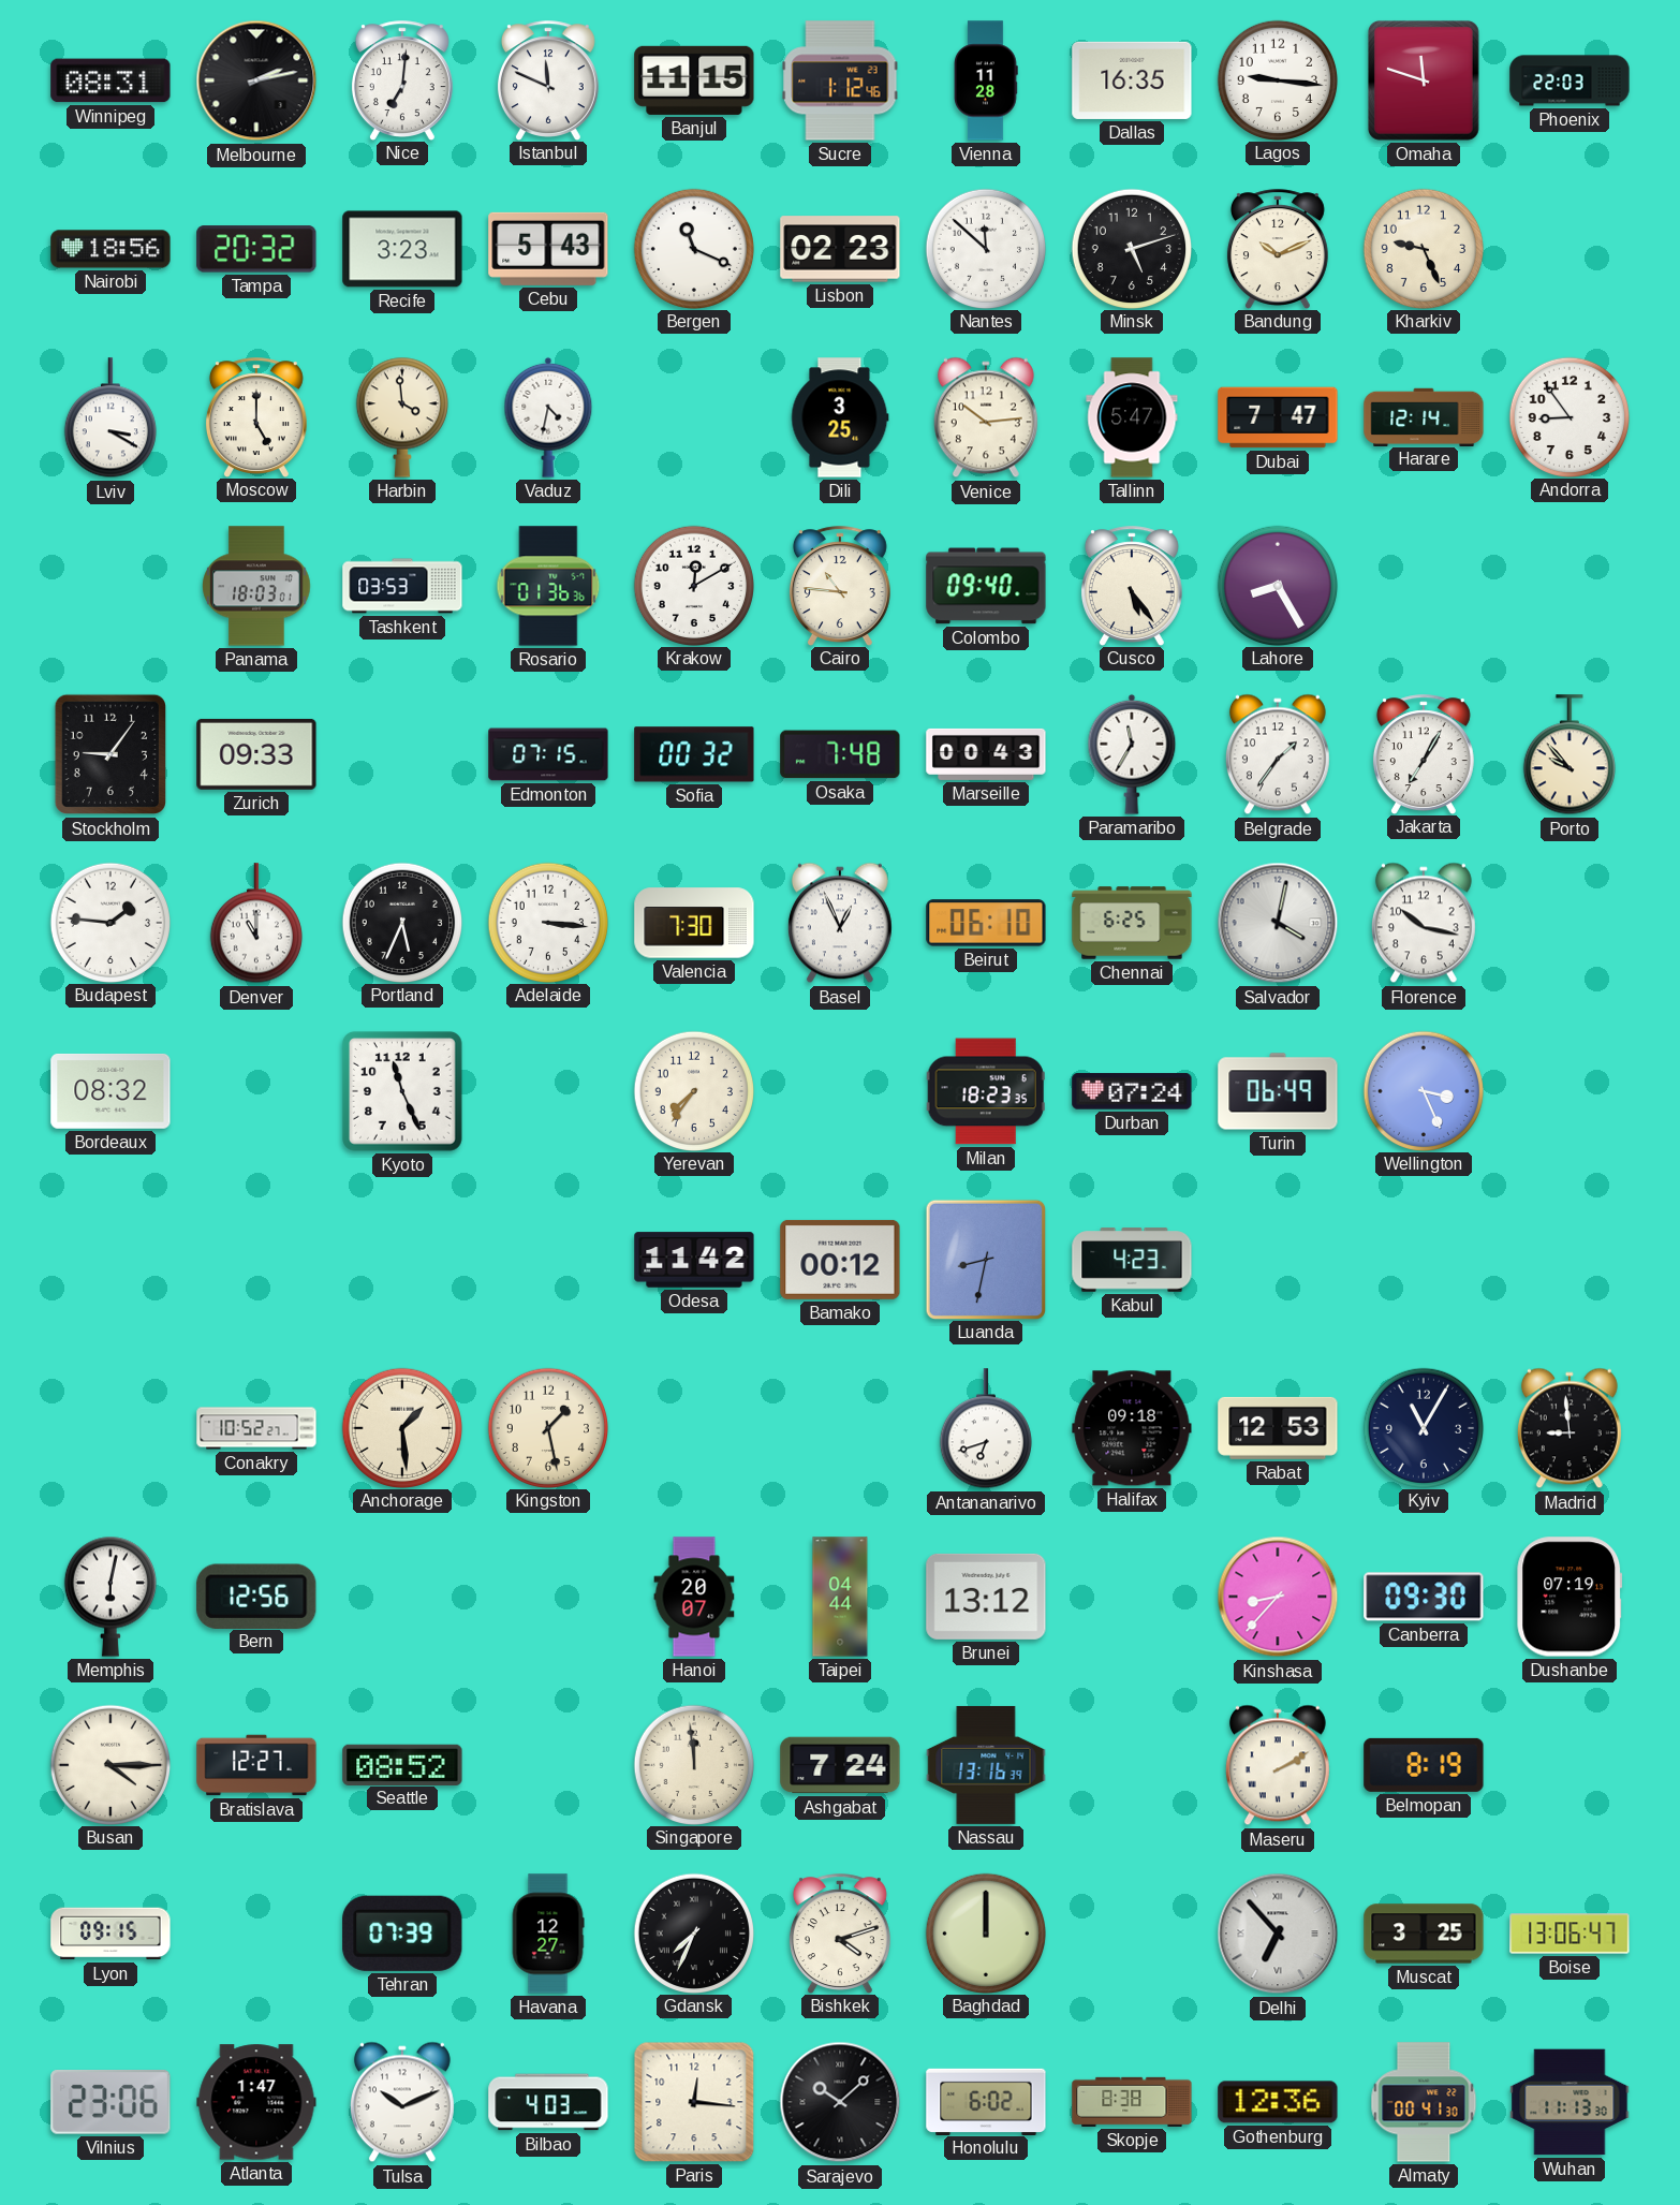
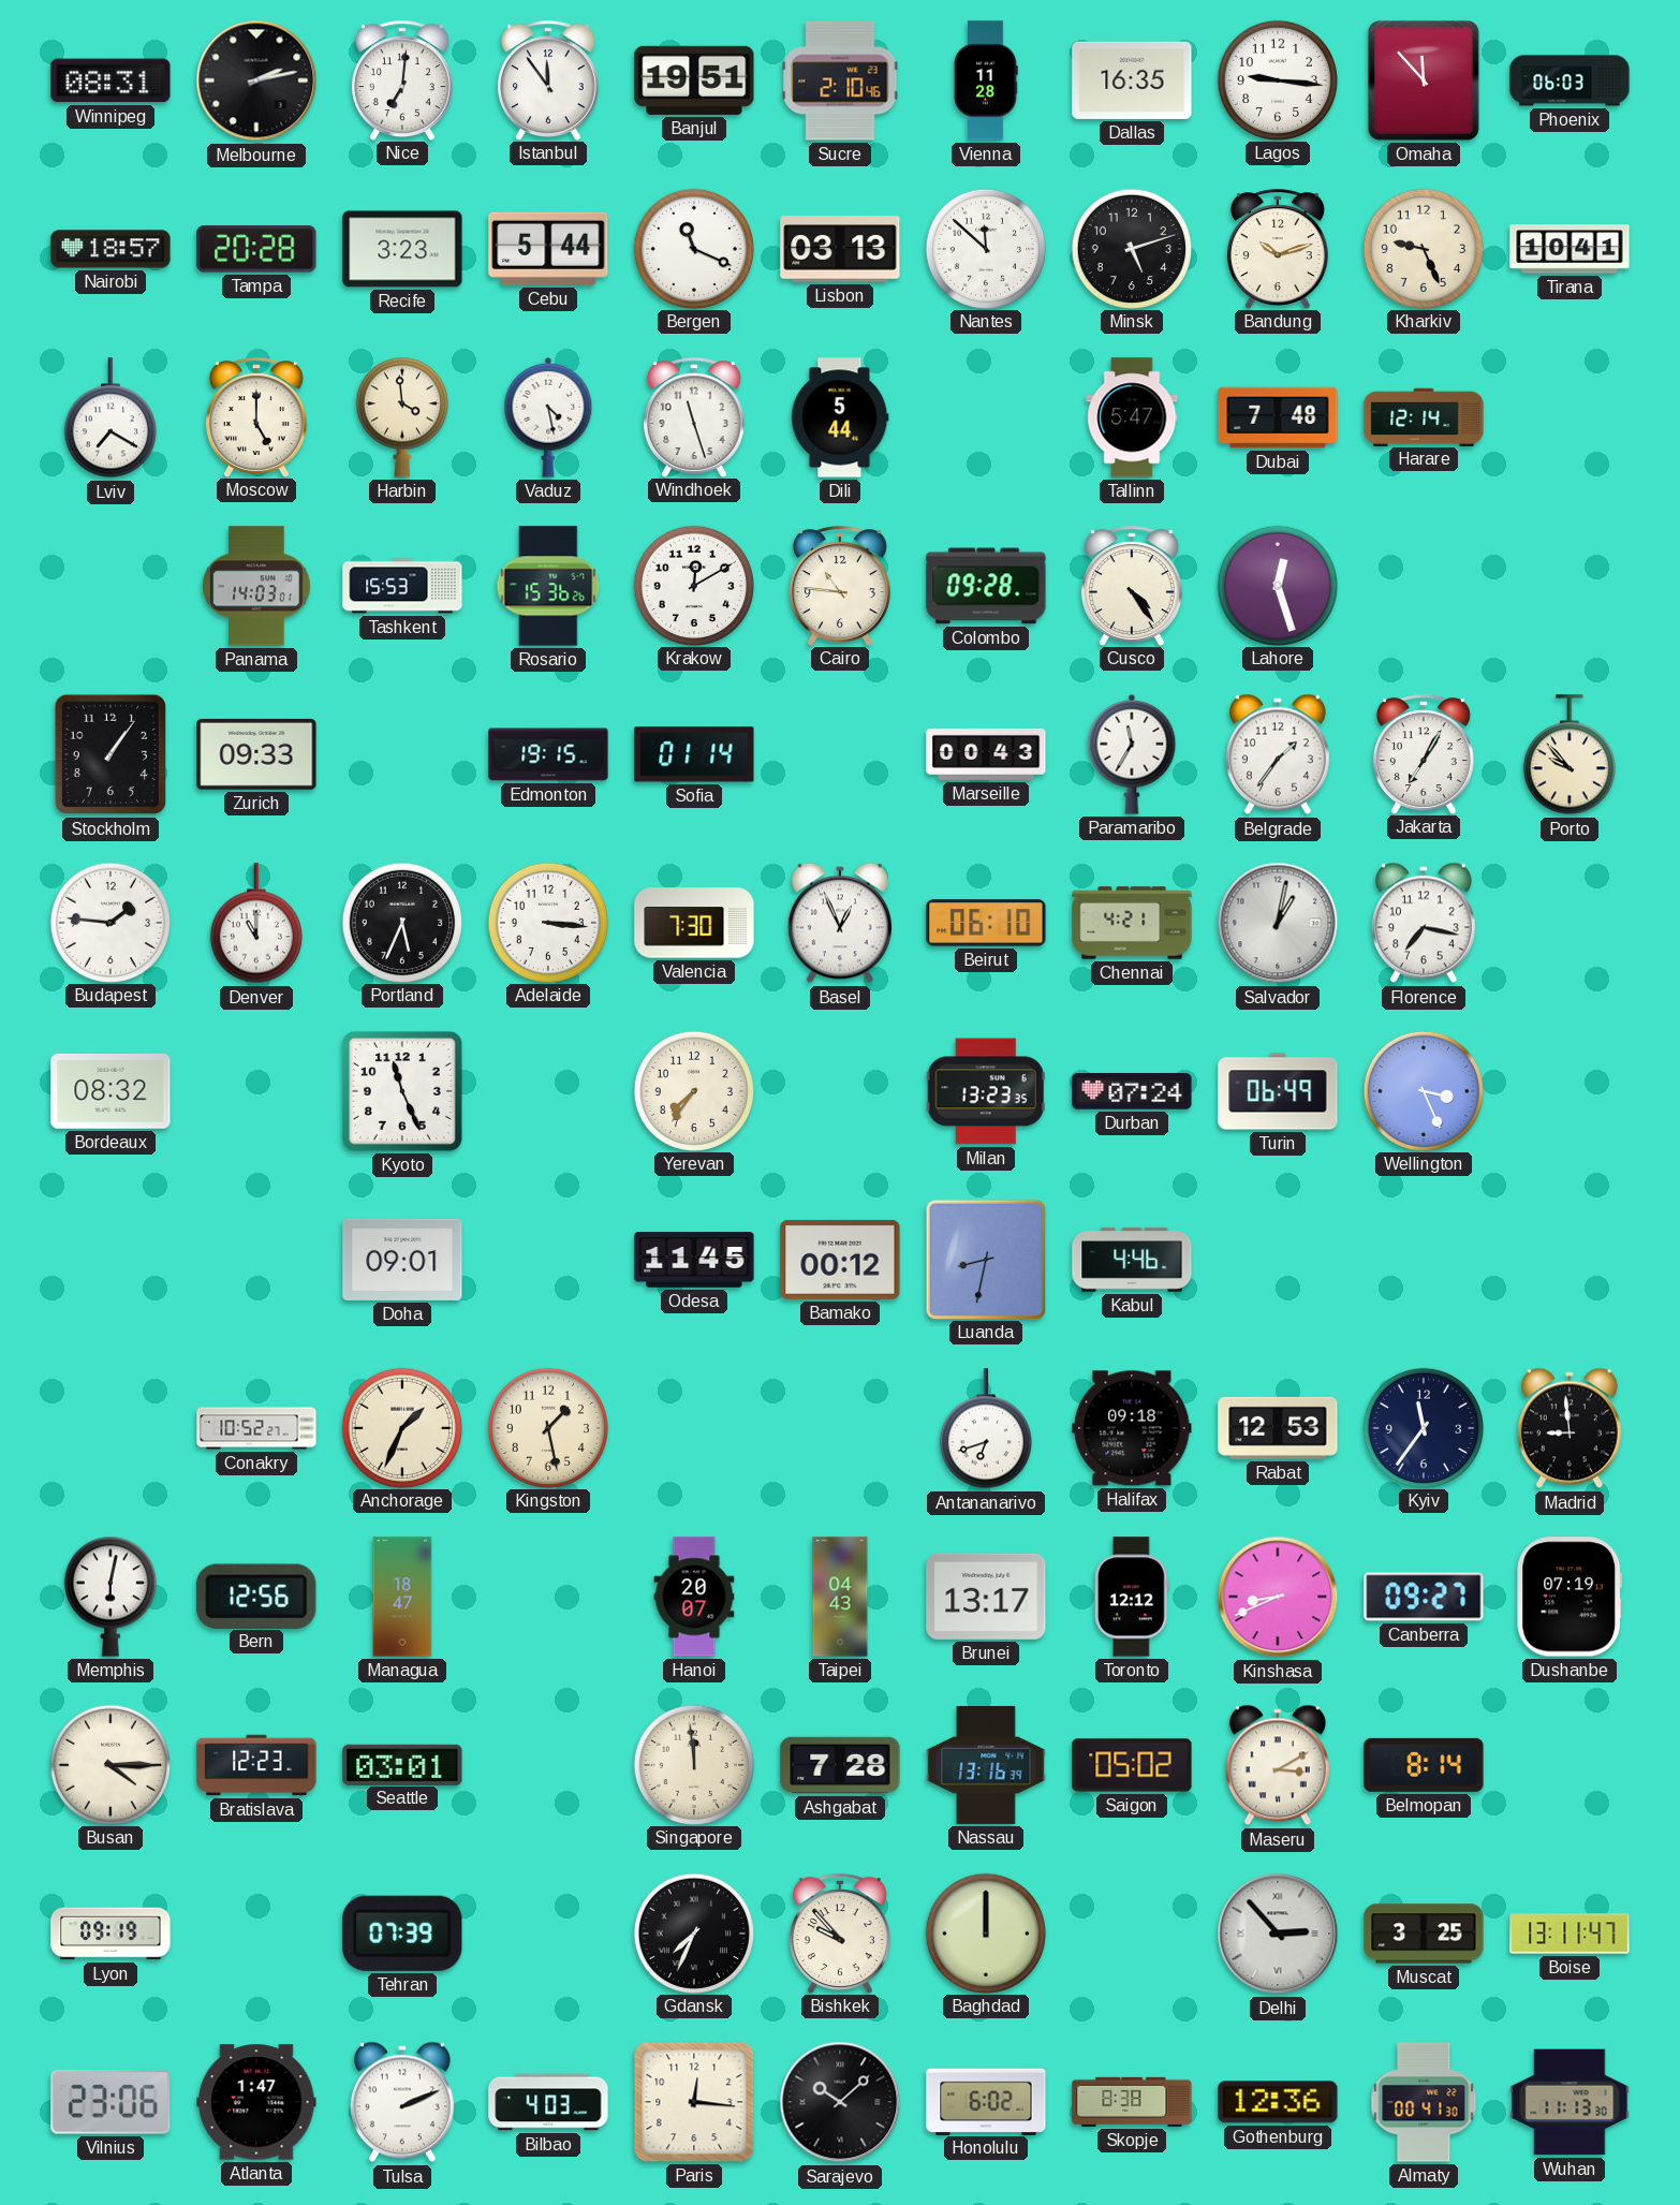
Istanbul: 11:49 -> 11:54 (548, 80)
Banjul: 11:15 -> 19:51 (694, 80)
Sucre: 1:12 -> 2:10 (840, 80)
Omaha: 11:48 -> 11:53 (1424, 80)
Phoenix: 22:03 -> 06:03 (1570, 80)
Nairobi: 18:56 -> 18:57 (110, 249)
Tampa: 20:32 -> 20:28 (256, 249)
Cebu: 5:43 -> 5:44 (548, 249)
Lisbon: 02:23 -> 03:13 (840, 249)
Bandung: 10:11 -> 10:12 (1278, 249)
Tirana: none -> 10:41 (1570, 249)
Lviv: 3:20 -> 7:20 (110, 418)
Vaduz: 4:32 -> 4:28 (548, 417)
Windhoek: none -> 11:27 (694, 417)
Dili: 3:25 -> 5:44 (840, 417)
Venice: 10:14 -> none (986, 417)
Dubai: 7:47 -> 7:48 (1278, 417)
Andorra: 8:54 -> none (1568, 416)
Panama: 18:03 -> 14:03 (256, 586)
Tashkent: 03:53 -> 15:53 (402, 586)
Rosario: 01:36 -> 15:36 (548, 586)
Colombo: 09:40 -> 09:28 (986, 586)
Cusco: 5:24 -> 4:24 (1132, 586)
Lahore: 8:25 -> 12:27 (1277, 585)
Stockholm: 9:06 -> 1:06 (109, 754)
Edmonton: 07:15 -> 19:15 (548, 754)
Sofia: 00:32 -> 01:14 (694, 754)
Osaka: 7:48 -> none (840, 754)
Chennai: 6:25 -> 4:21 (1132, 923)
Salvador: 4:02 -> 1:02 (1278, 923)
Florence: 10:17 -> 7:17 (1424, 923)
Milan: 18:23 -> 13:23 (986, 1091)
Doha: none -> 09:01 (402, 1260)
Odesa: 11:42 -> 11:45 (694, 1260)
Kabul: 4:23 -> 4:46 (1132, 1260)
Anchorage: 1:29 -> 1:34 (401, 1427)
Kyiv: 11:05 -> 11:36 (1423, 1427)
Managua: none -> 18:47 (402, 1597)
Taipei: 04:44 -> 04:43 (840, 1597)
Brunei: 13:12 -> 13:17 (986, 1597)
Toronto: none -> 12:12 (1132, 1597)
Kinshasa: 8:37 -> 8:41 (1278, 1597)
Canberra: 09:30 -> 09:27 (1424, 1597)
Bratislava: 12:27 -> 12:23 (256, 1765)
Seattle: 08:52 -> 03:01 (402, 1764)
Ashgabat: 7:24 -> 7:28 (840, 1765)
Saigon: none -> 05:02 (1132, 1765)
Maseru: 2:10 -> 3:10 (1278, 1765)
Belmopan: 8:19 -> 8:14 (1424, 1765)
Lyon: 09:15 -> 09:19 (110, 1934)
Havana: 12:27 -> none (548, 1934)
Bishkek: 4:12 -> 9:53 (840, 1934)
Delhi: 6:53 -> 2:53 (1278, 1934)
Boise: 13:06 -> 13:11 (1570, 1934)
Tulsa: 10:11 -> 2:11 (402, 2102)
